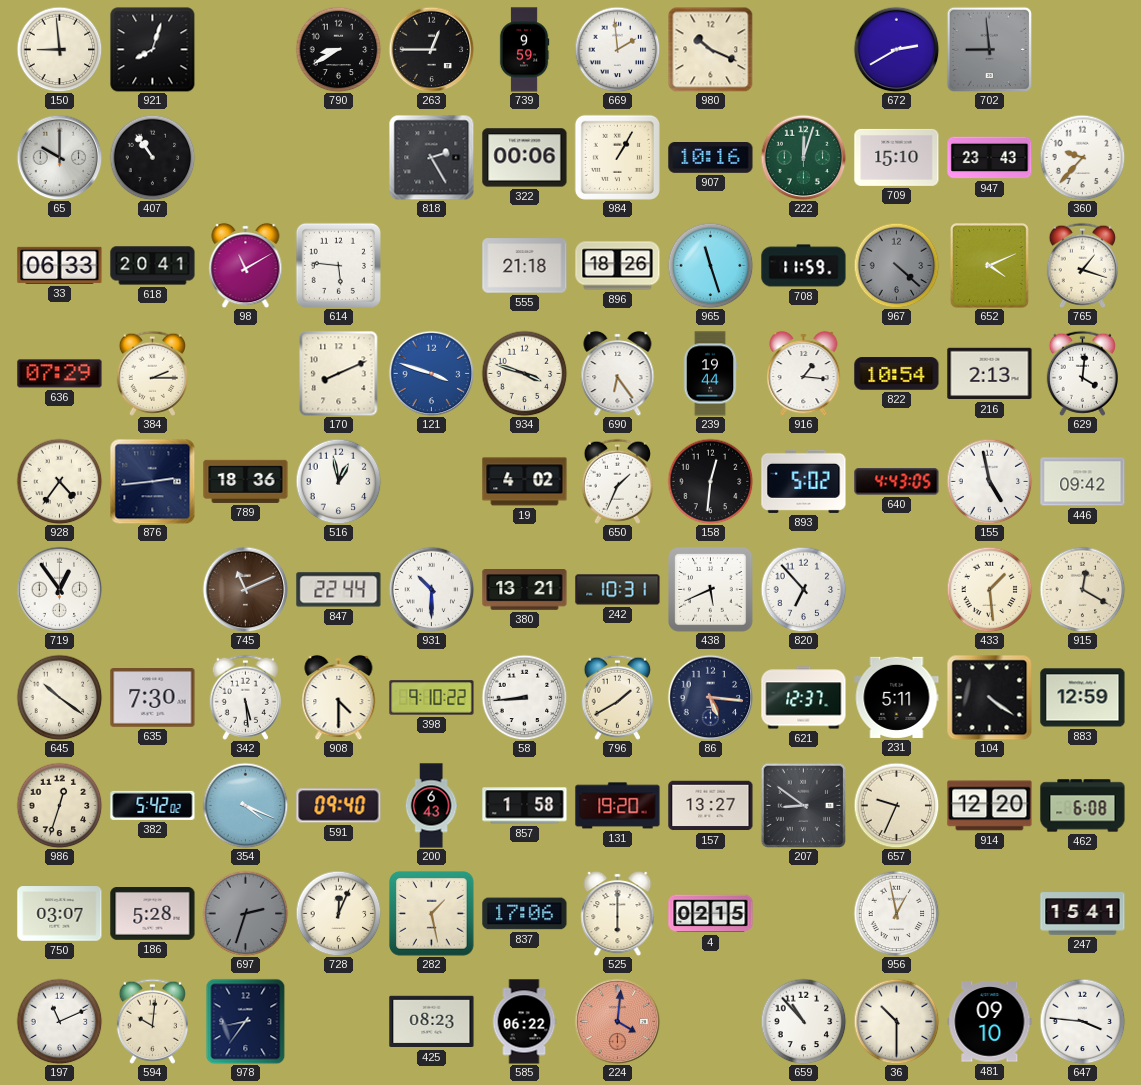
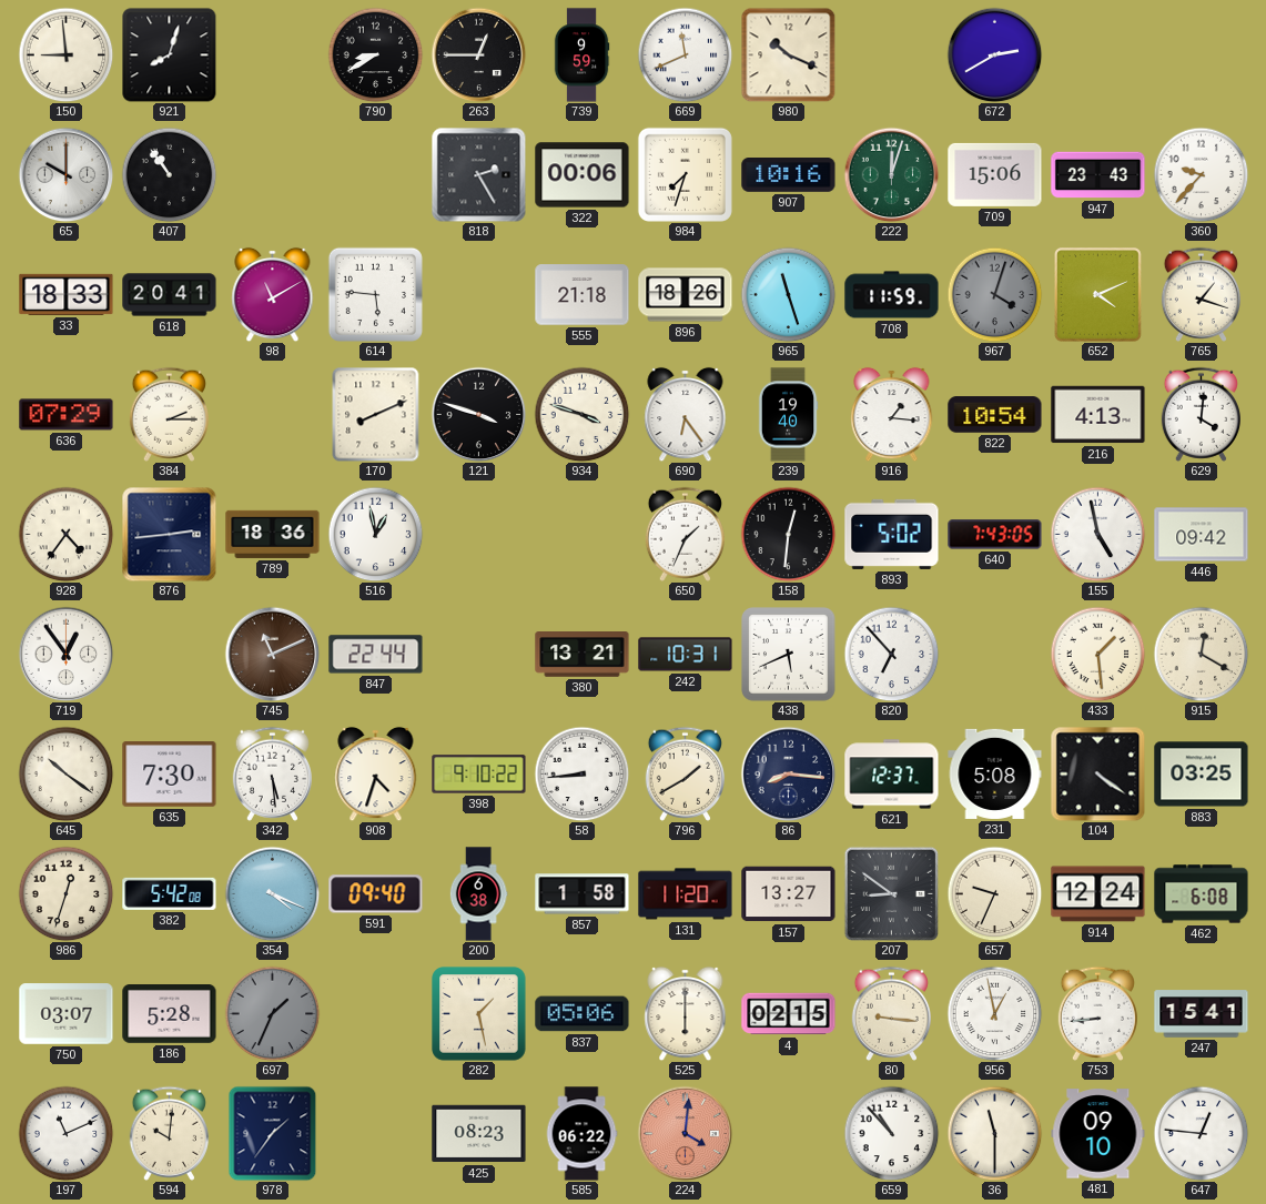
669: 1:59 -> 11:41 (685, 54)
702: 8:59 -> none (989, 49)
984: 1:05 -> 7:33 (685, 174)
709: 15:10 -> 15:06 (995, 174)
33: 06:33 -> 18:33 (67, 294)
967: 4:22 -> 4:03 (994, 294)
121 dial: blue -> black (478, 414)
239: 19:44 -> 19:40 (788, 415)
216: 2:13 -> 4:13 (1098, 415)
19: 4:02 -> none (525, 482)
640: 4:43 -> 7:43 (995, 535)
931: 10:30 -> none (431, 589)
908: 4:30 -> 4:33 (376, 773)
86: 5:16 -> 8:16 (788, 773)
231: 5:11 -> 5:08 (995, 773)
883: 12:59 -> 03:25 (1202, 775)
382: 5:42:02 -> 5:42:08 (170, 893)
200: 6:43 -> 6:38 (478, 894)
131: 19:20 -> 11:20 (686, 894)
914: 12:20 -> 12:24 (1098, 894)
697: 2:33 -> 1:34 (272, 1013)
728: 12:04 -> none (338, 913)
837: 17:06 -> 05:06 (583, 1014)
80: none -> 9:16 (891, 1013)
753: none -> 8:44 (1097, 1013)
978: 8:36 -> 1:36 (273, 1133)
36: 10:30 -> 11:30 (994, 1133)
647: 3:46 -> 12:46 (1201, 1133)
